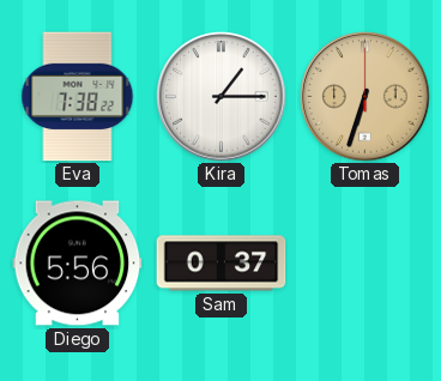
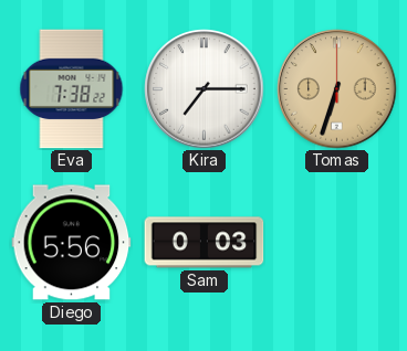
Kira: 1:15 -> 7:15 (205, 89)
Sam: 0:37 -> 0:03 (205, 243)
